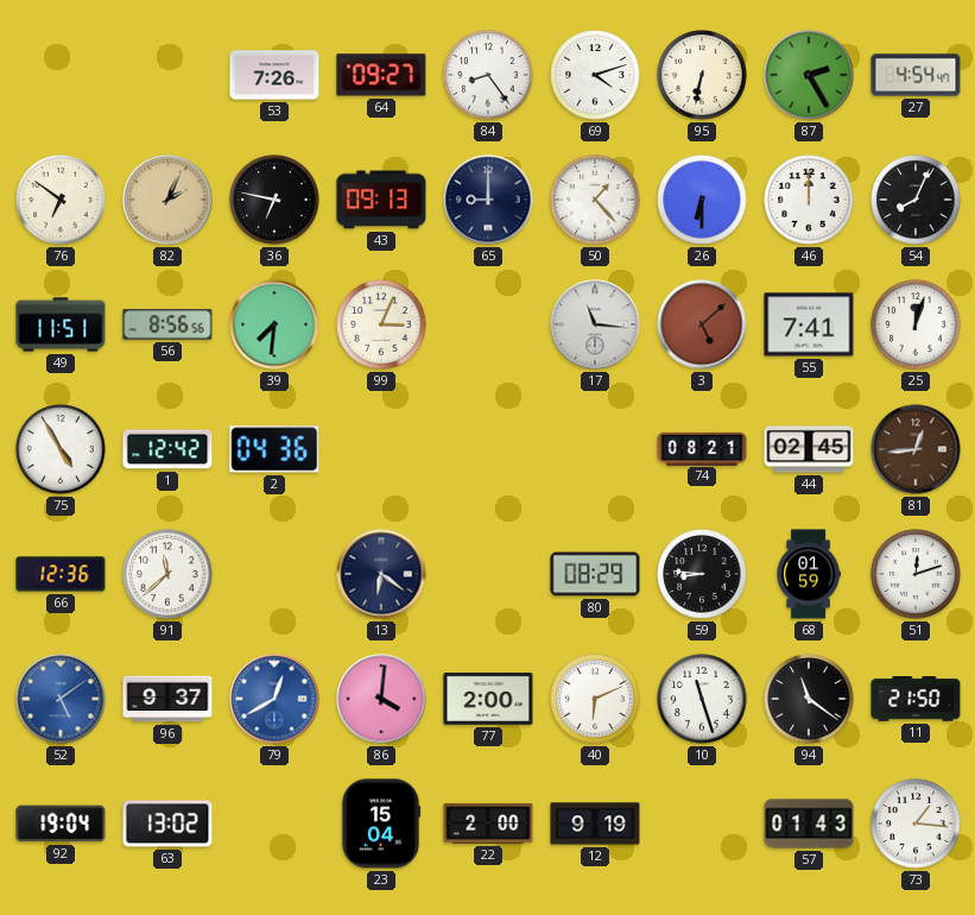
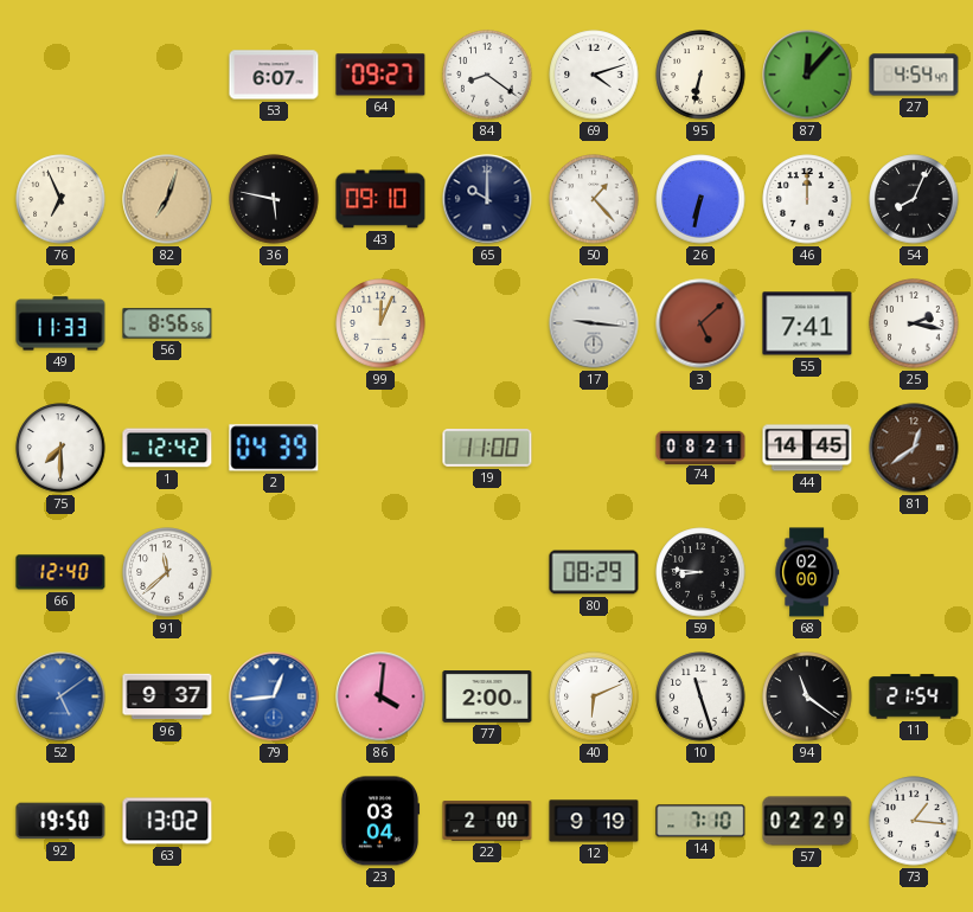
53: 7:26 -> 6:07 (274, 75)
84: 8:24 -> 8:21 (487, 75)
87: 2:25 -> 12:07 (807, 75)
76: 6:51 -> 6:56 (60, 199)
82: 2:04 -> 7:03 (167, 199)
36: 6:47 -> 5:47 (274, 199)
43: 09:13 -> 09:10 (380, 199)
65: 9:00 -> 10:00 (487, 199)
26: 6:30 -> 6:32 (700, 199)
49: 11:51 -> 11:33 (60, 323)
39: 7:31 -> none (274, 324)
99: 3:04 -> 12:04 (380, 323)
17: 11:16 -> 9:16 (594, 323)
25: 12:03 -> 2:17 (914, 323)
75: 4:55 -> 7:30 (60, 448)
2: 04:36 -> 04:39 (274, 448)
19: none -> 11:00 (487, 448)
44: 02:45 -> 14:45 (807, 448)
81: 12:44 -> 12:39 (914, 448)
66: 12:36 -> 12:40 (60, 572)
13: 6:21 -> none (381, 574)
68: 01:59 -> 02:00 (807, 572)
51: 12:12 -> none (916, 574)
79: 12:40 -> 12:44 (274, 696)
11: 21:50 -> 21:54 (914, 696)
92: 19:04 -> 19:50 (60, 821)
23: 15:04 -> 03:04 (380, 821)
14: none -> 7:10 (700, 821)
57: 01:43 -> 02:29 (807, 821)
